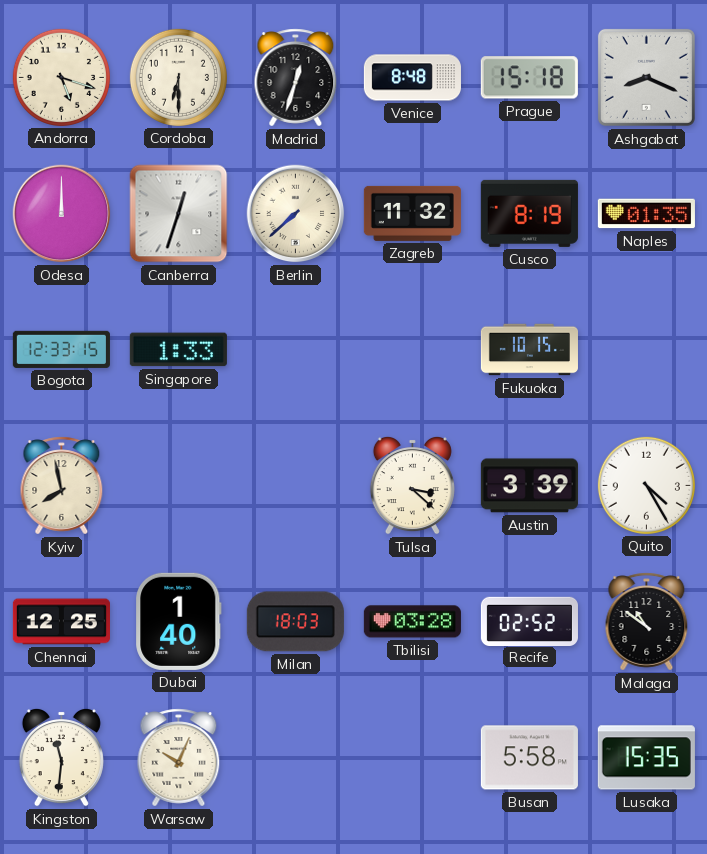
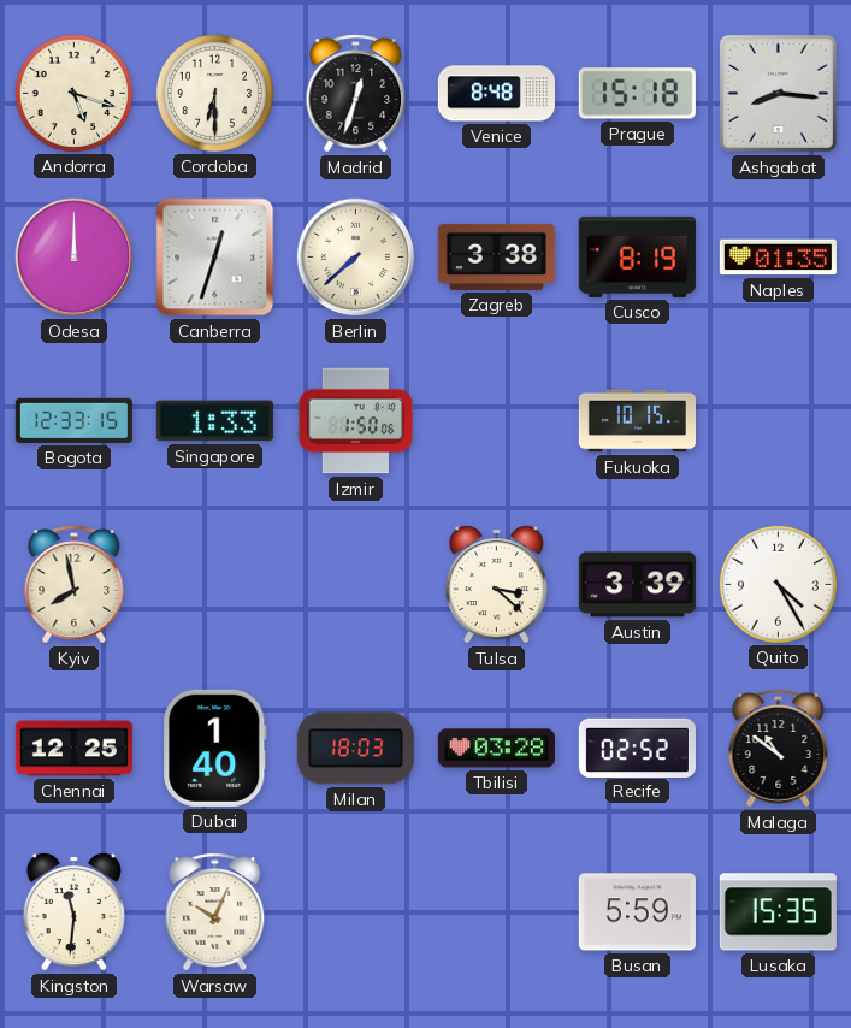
Ashgabat: 8:19 -> 8:16 (778, 93)
Zagreb: 11:32 -> 3:38 (496, 256)
Izmir: none -> 1:50 (355, 421)
Busan: 5:58 -> 5:59 (637, 912)
